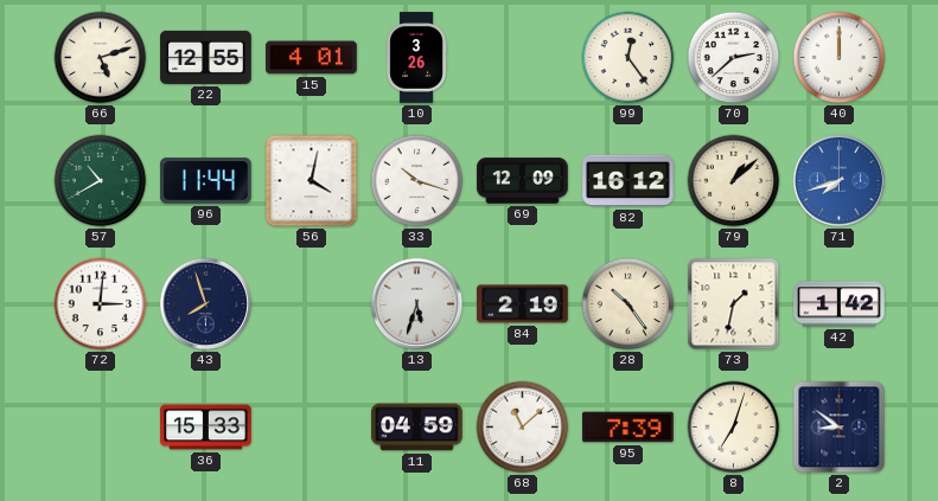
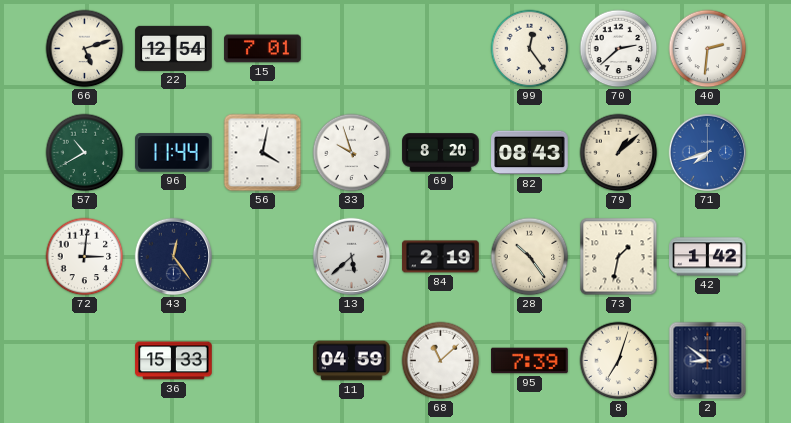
22: 12:55 -> 12:54 (174, 48)
15: 4:01 -> 7:01 (263, 49)
10: 3:26 -> none (416, 58)
40: 12:00 -> 2:31 (708, 49)
33: 10:18 -> 9:57 (352, 153)
69: 12:09 -> 8:20 (441, 153)
82: 16:12 -> 08:43 (530, 153)
43: 7:57 -> 12:24 (174, 257)
13: 5:33 -> 5:38 (352, 257)
